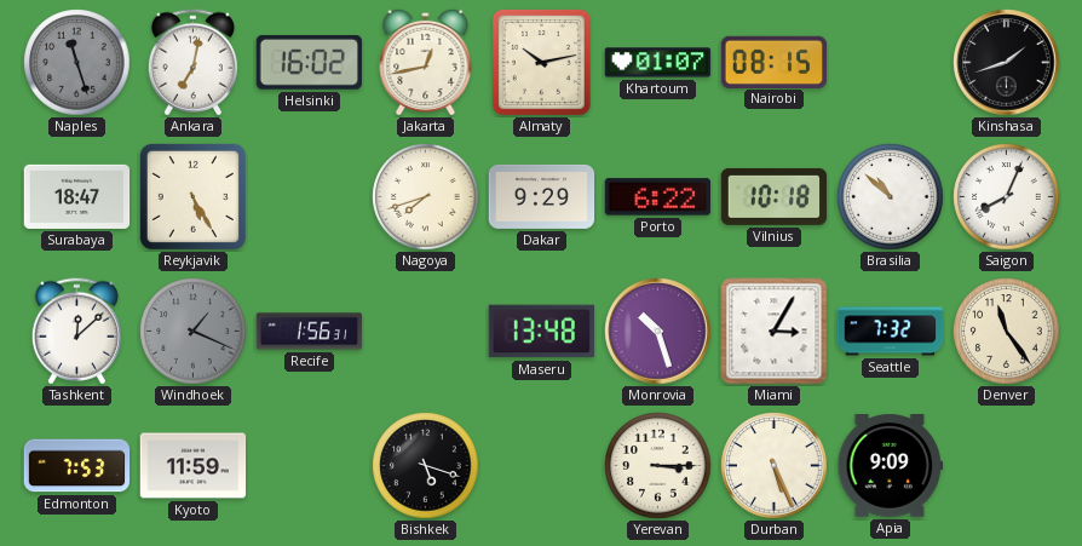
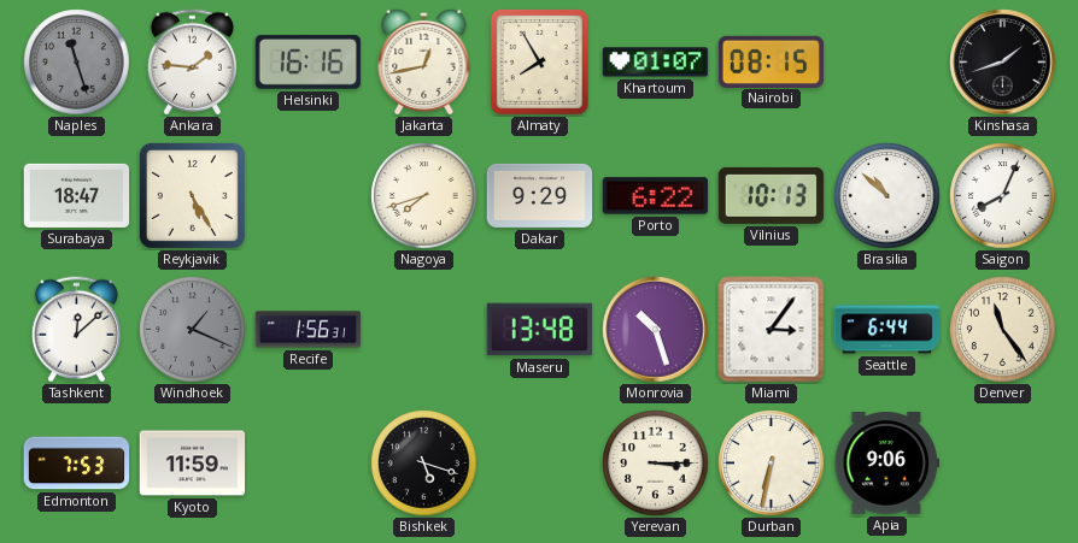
Ankara: 7:02 -> 1:46 (192, 63)
Helsinki: 16:02 -> 16:16 (307, 63)
Almaty: 10:13 -> 7:55 (539, 61)
Vilnius: 10:18 -> 10:13 (772, 195)
Miami: 3:05 -> 3:06 (772, 330)
Seattle: 7:32 -> 6:44 (887, 330)
Durban: 5:26 -> 6:32 (772, 464)
Apia: 9:09 -> 9:06 (887, 464)
